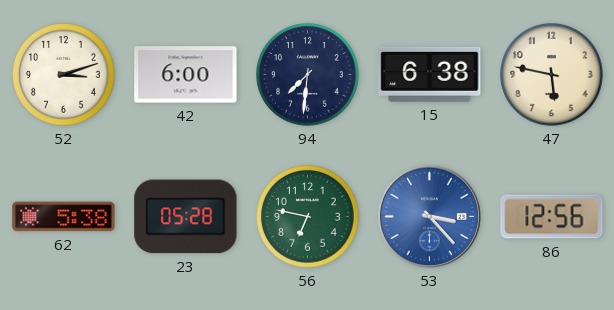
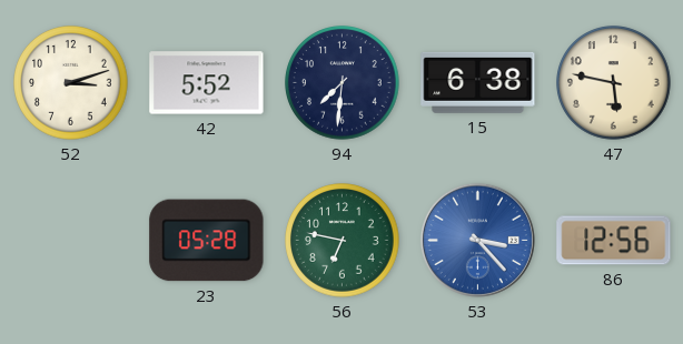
42: 6:00 -> 5:52 (207, 83)
62: 5:38 -> none (64, 217)
